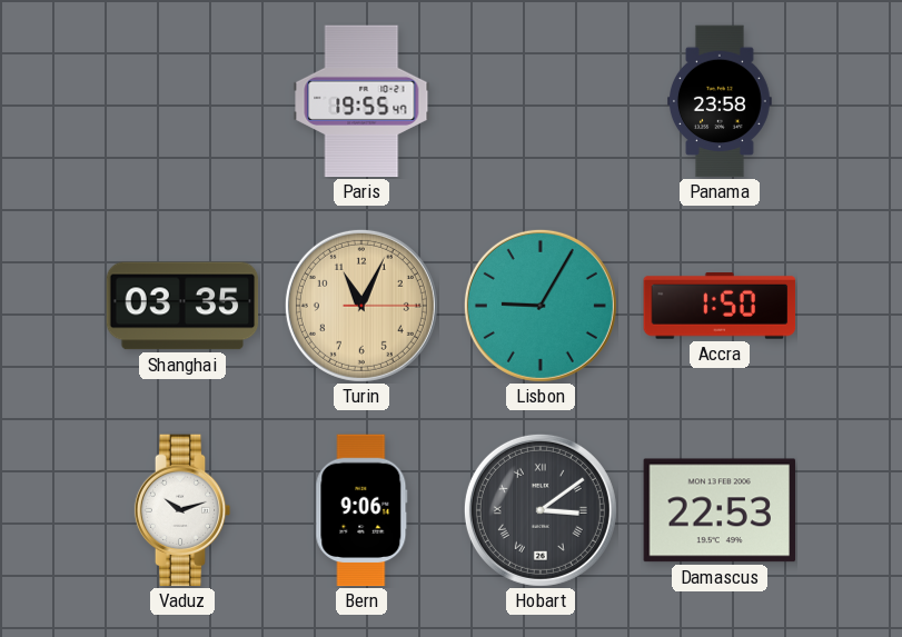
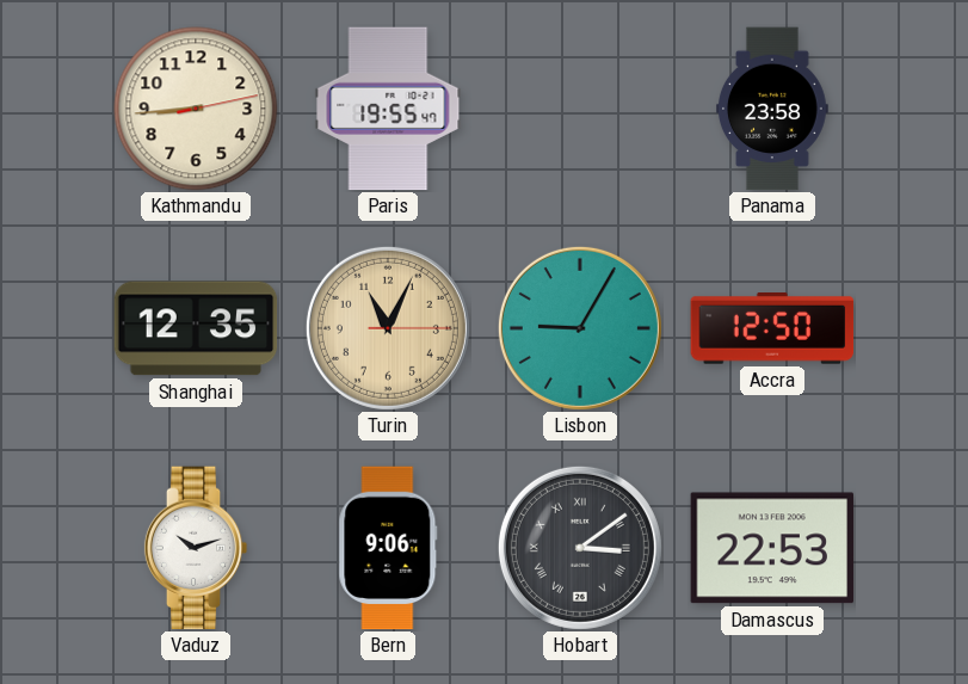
Kathmandu: none -> 8:44 (196, 109)
Shanghai: 03:35 -> 12:35 (196, 328)
Accra: 1:50 -> 12:50 (772, 329)
